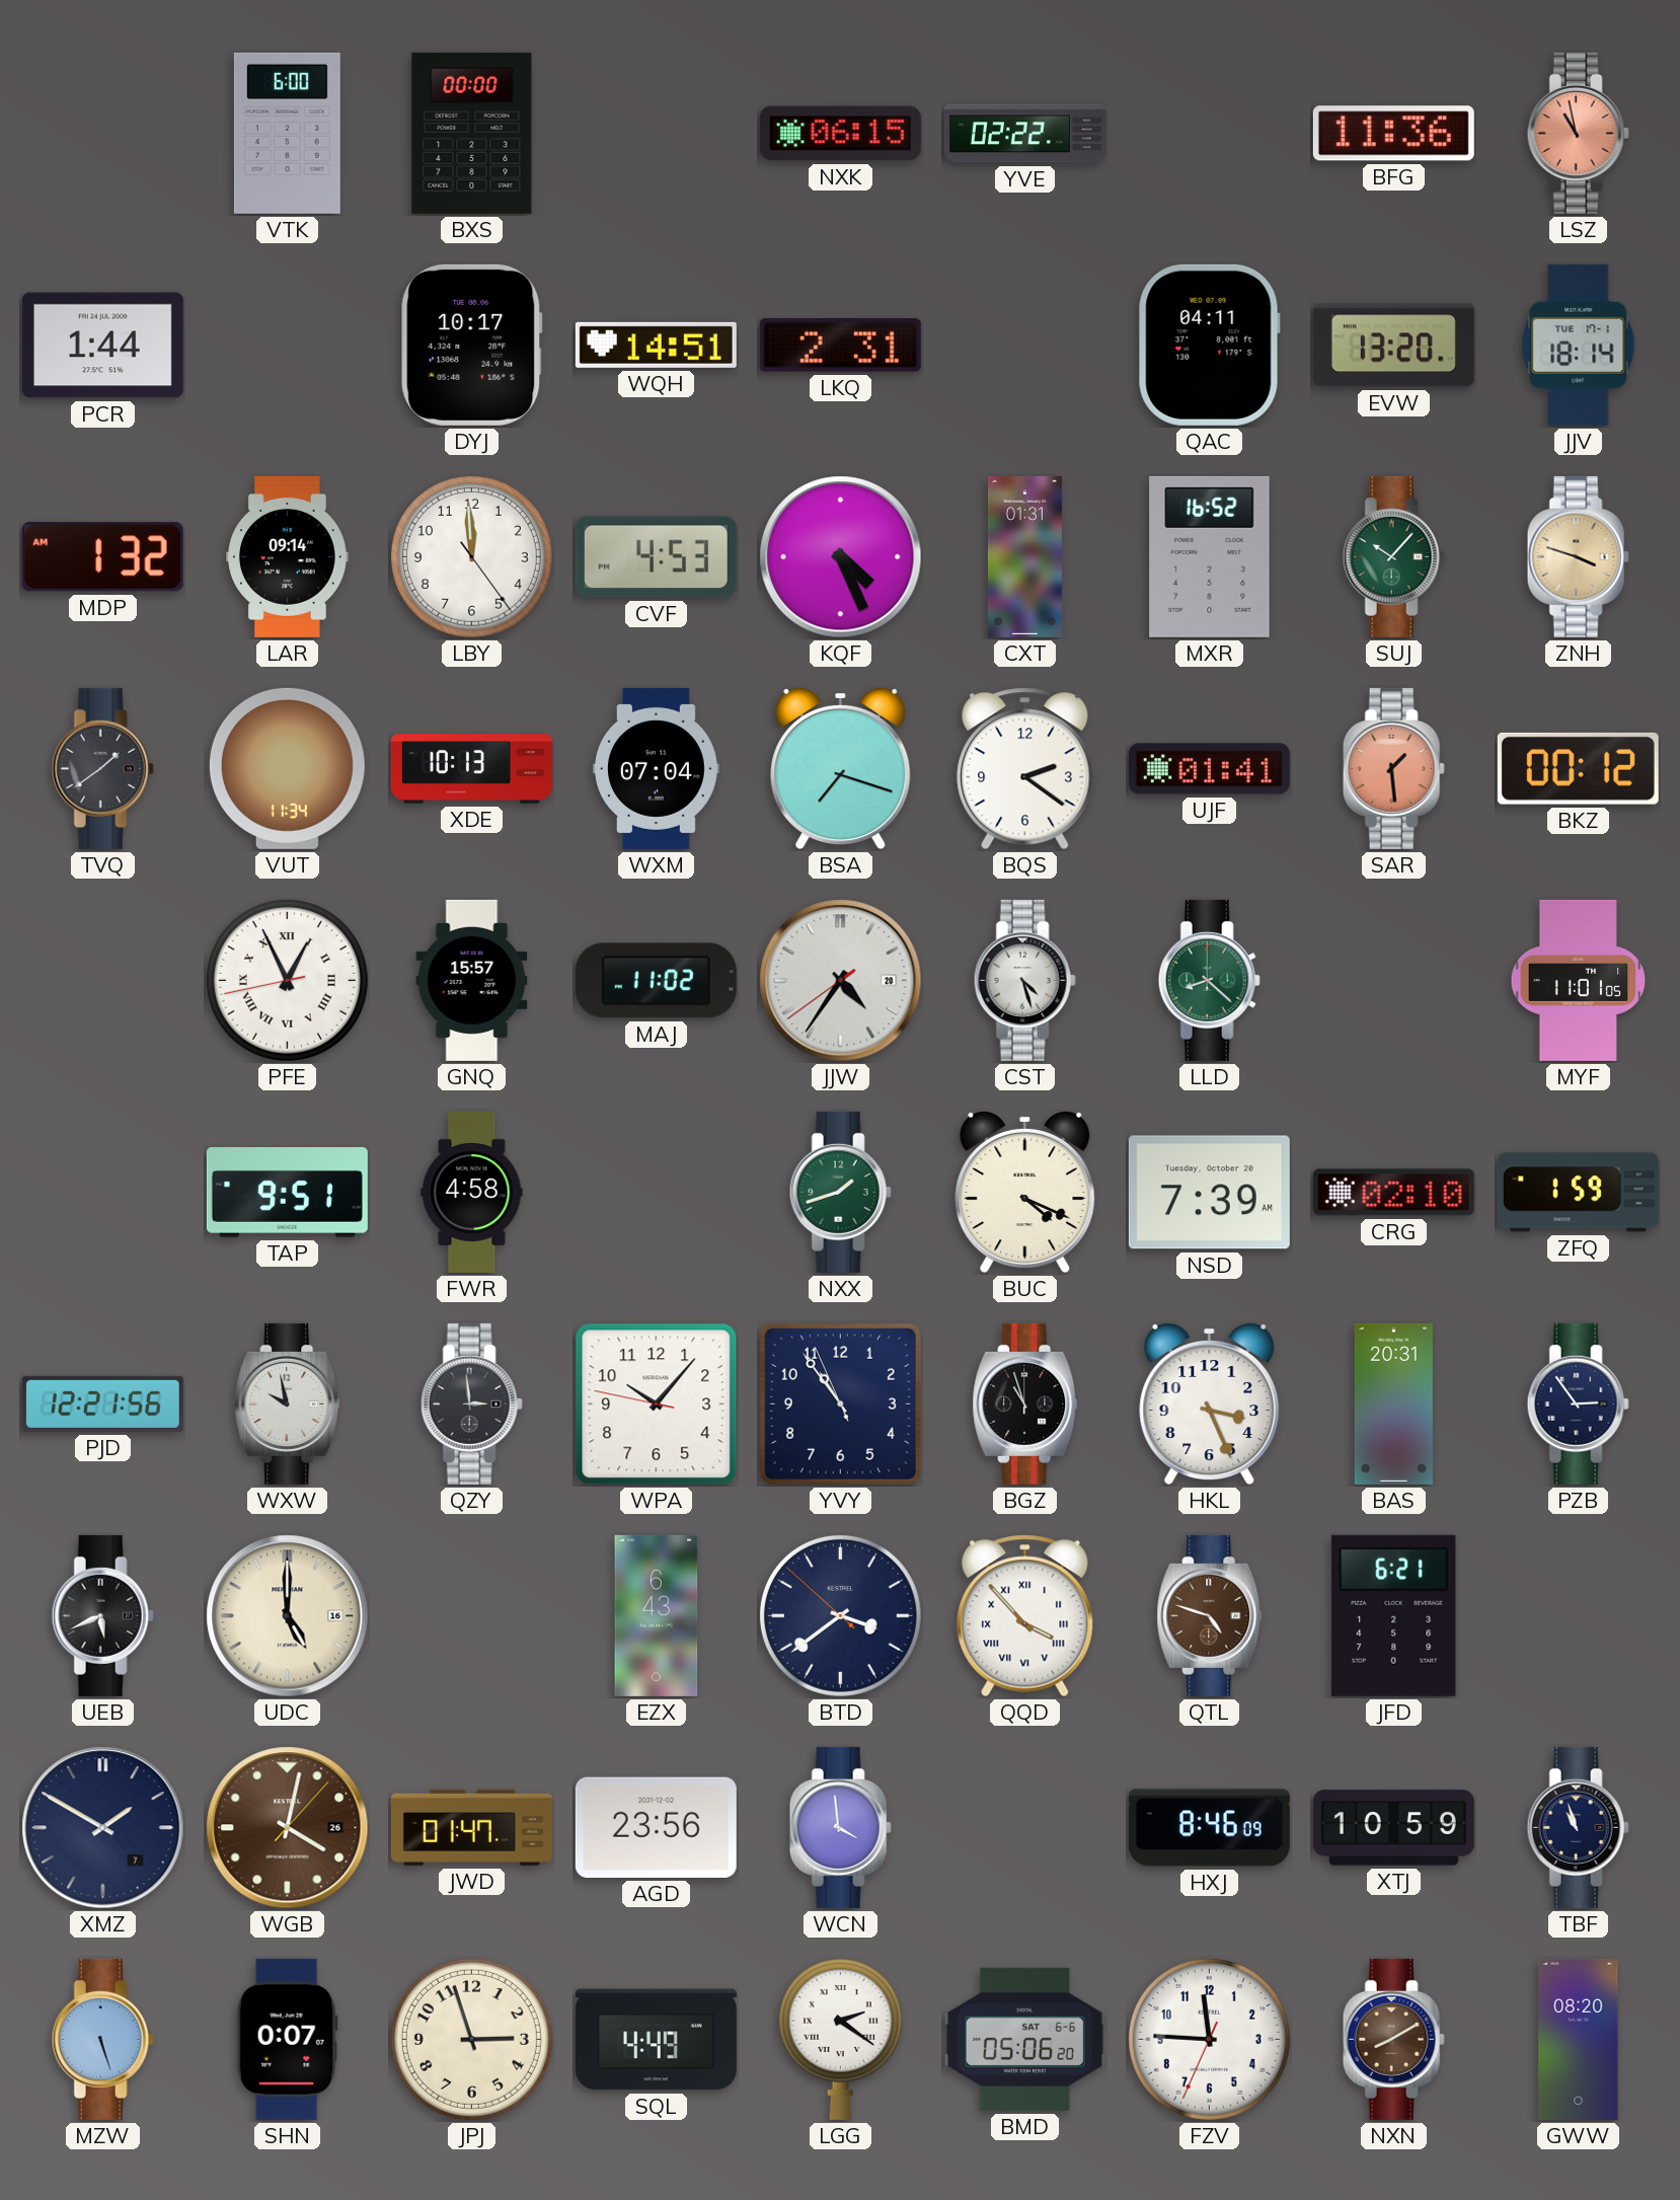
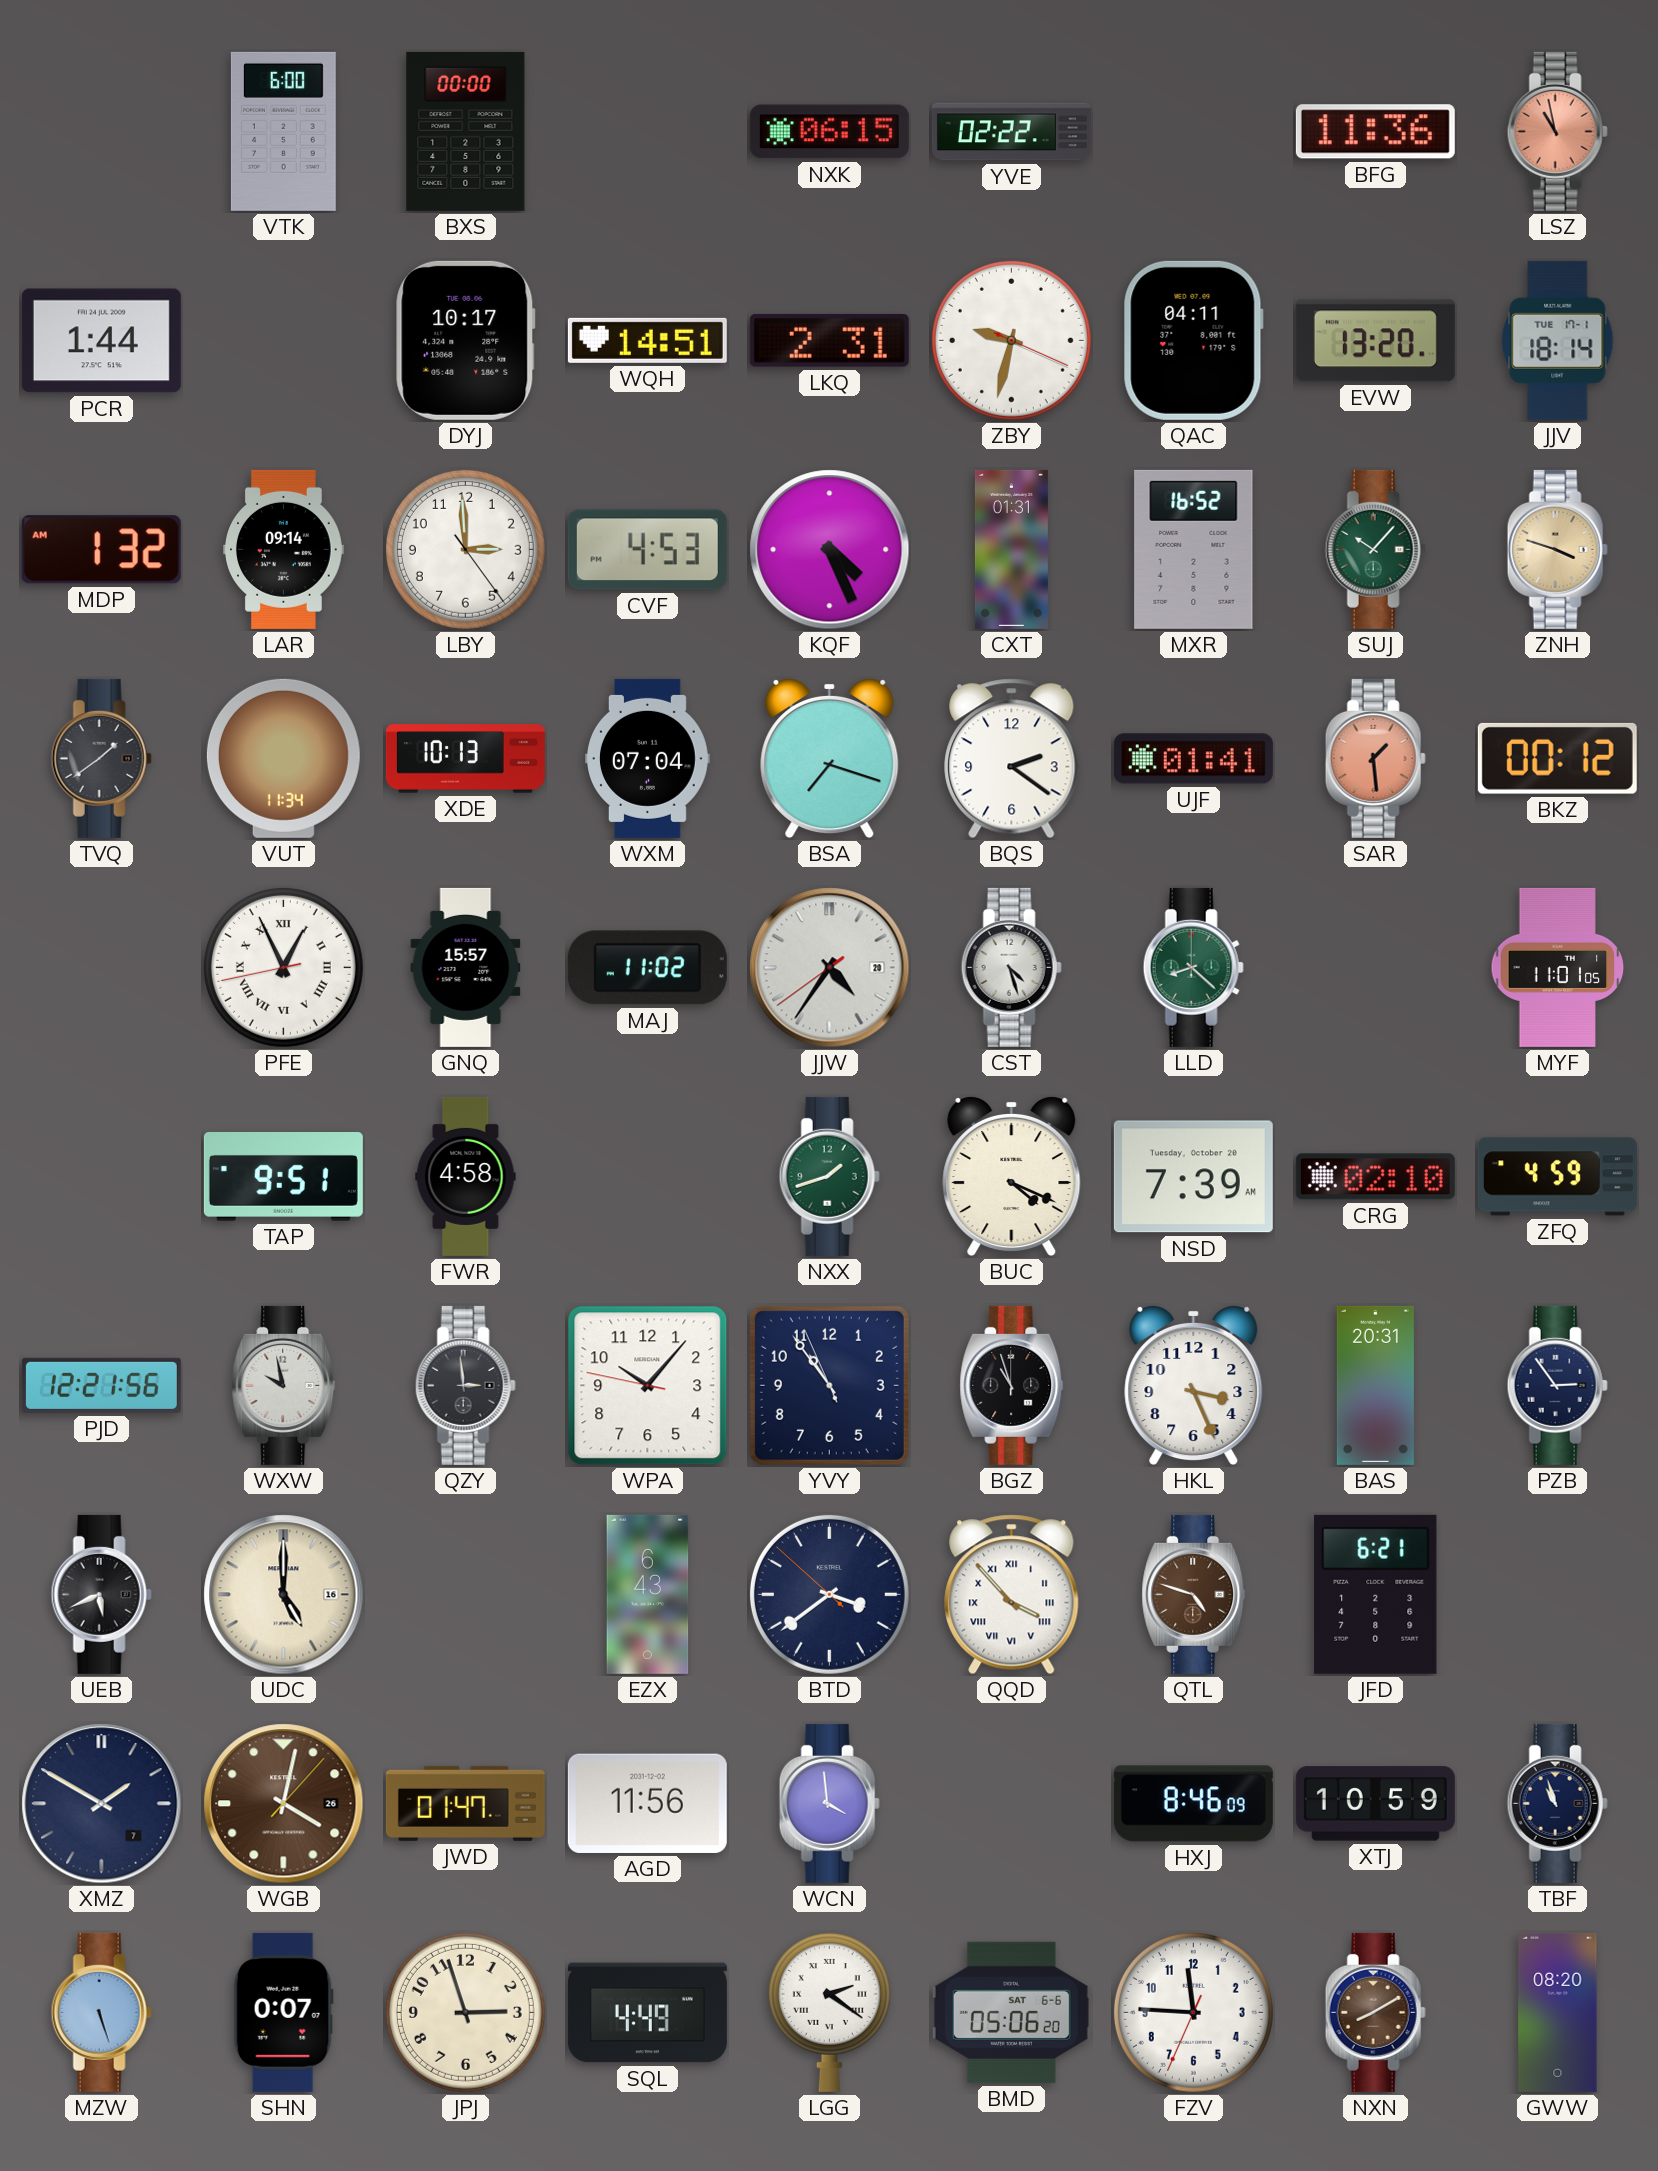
ZBY: none -> 9:32 (1011, 340)
LBY: 11:59 -> 2:59 (465, 549)
ZFQ: 1:59 -> 4:59 (1557, 1177)
AGD: 23:56 -> 11:56 (647, 1803)
